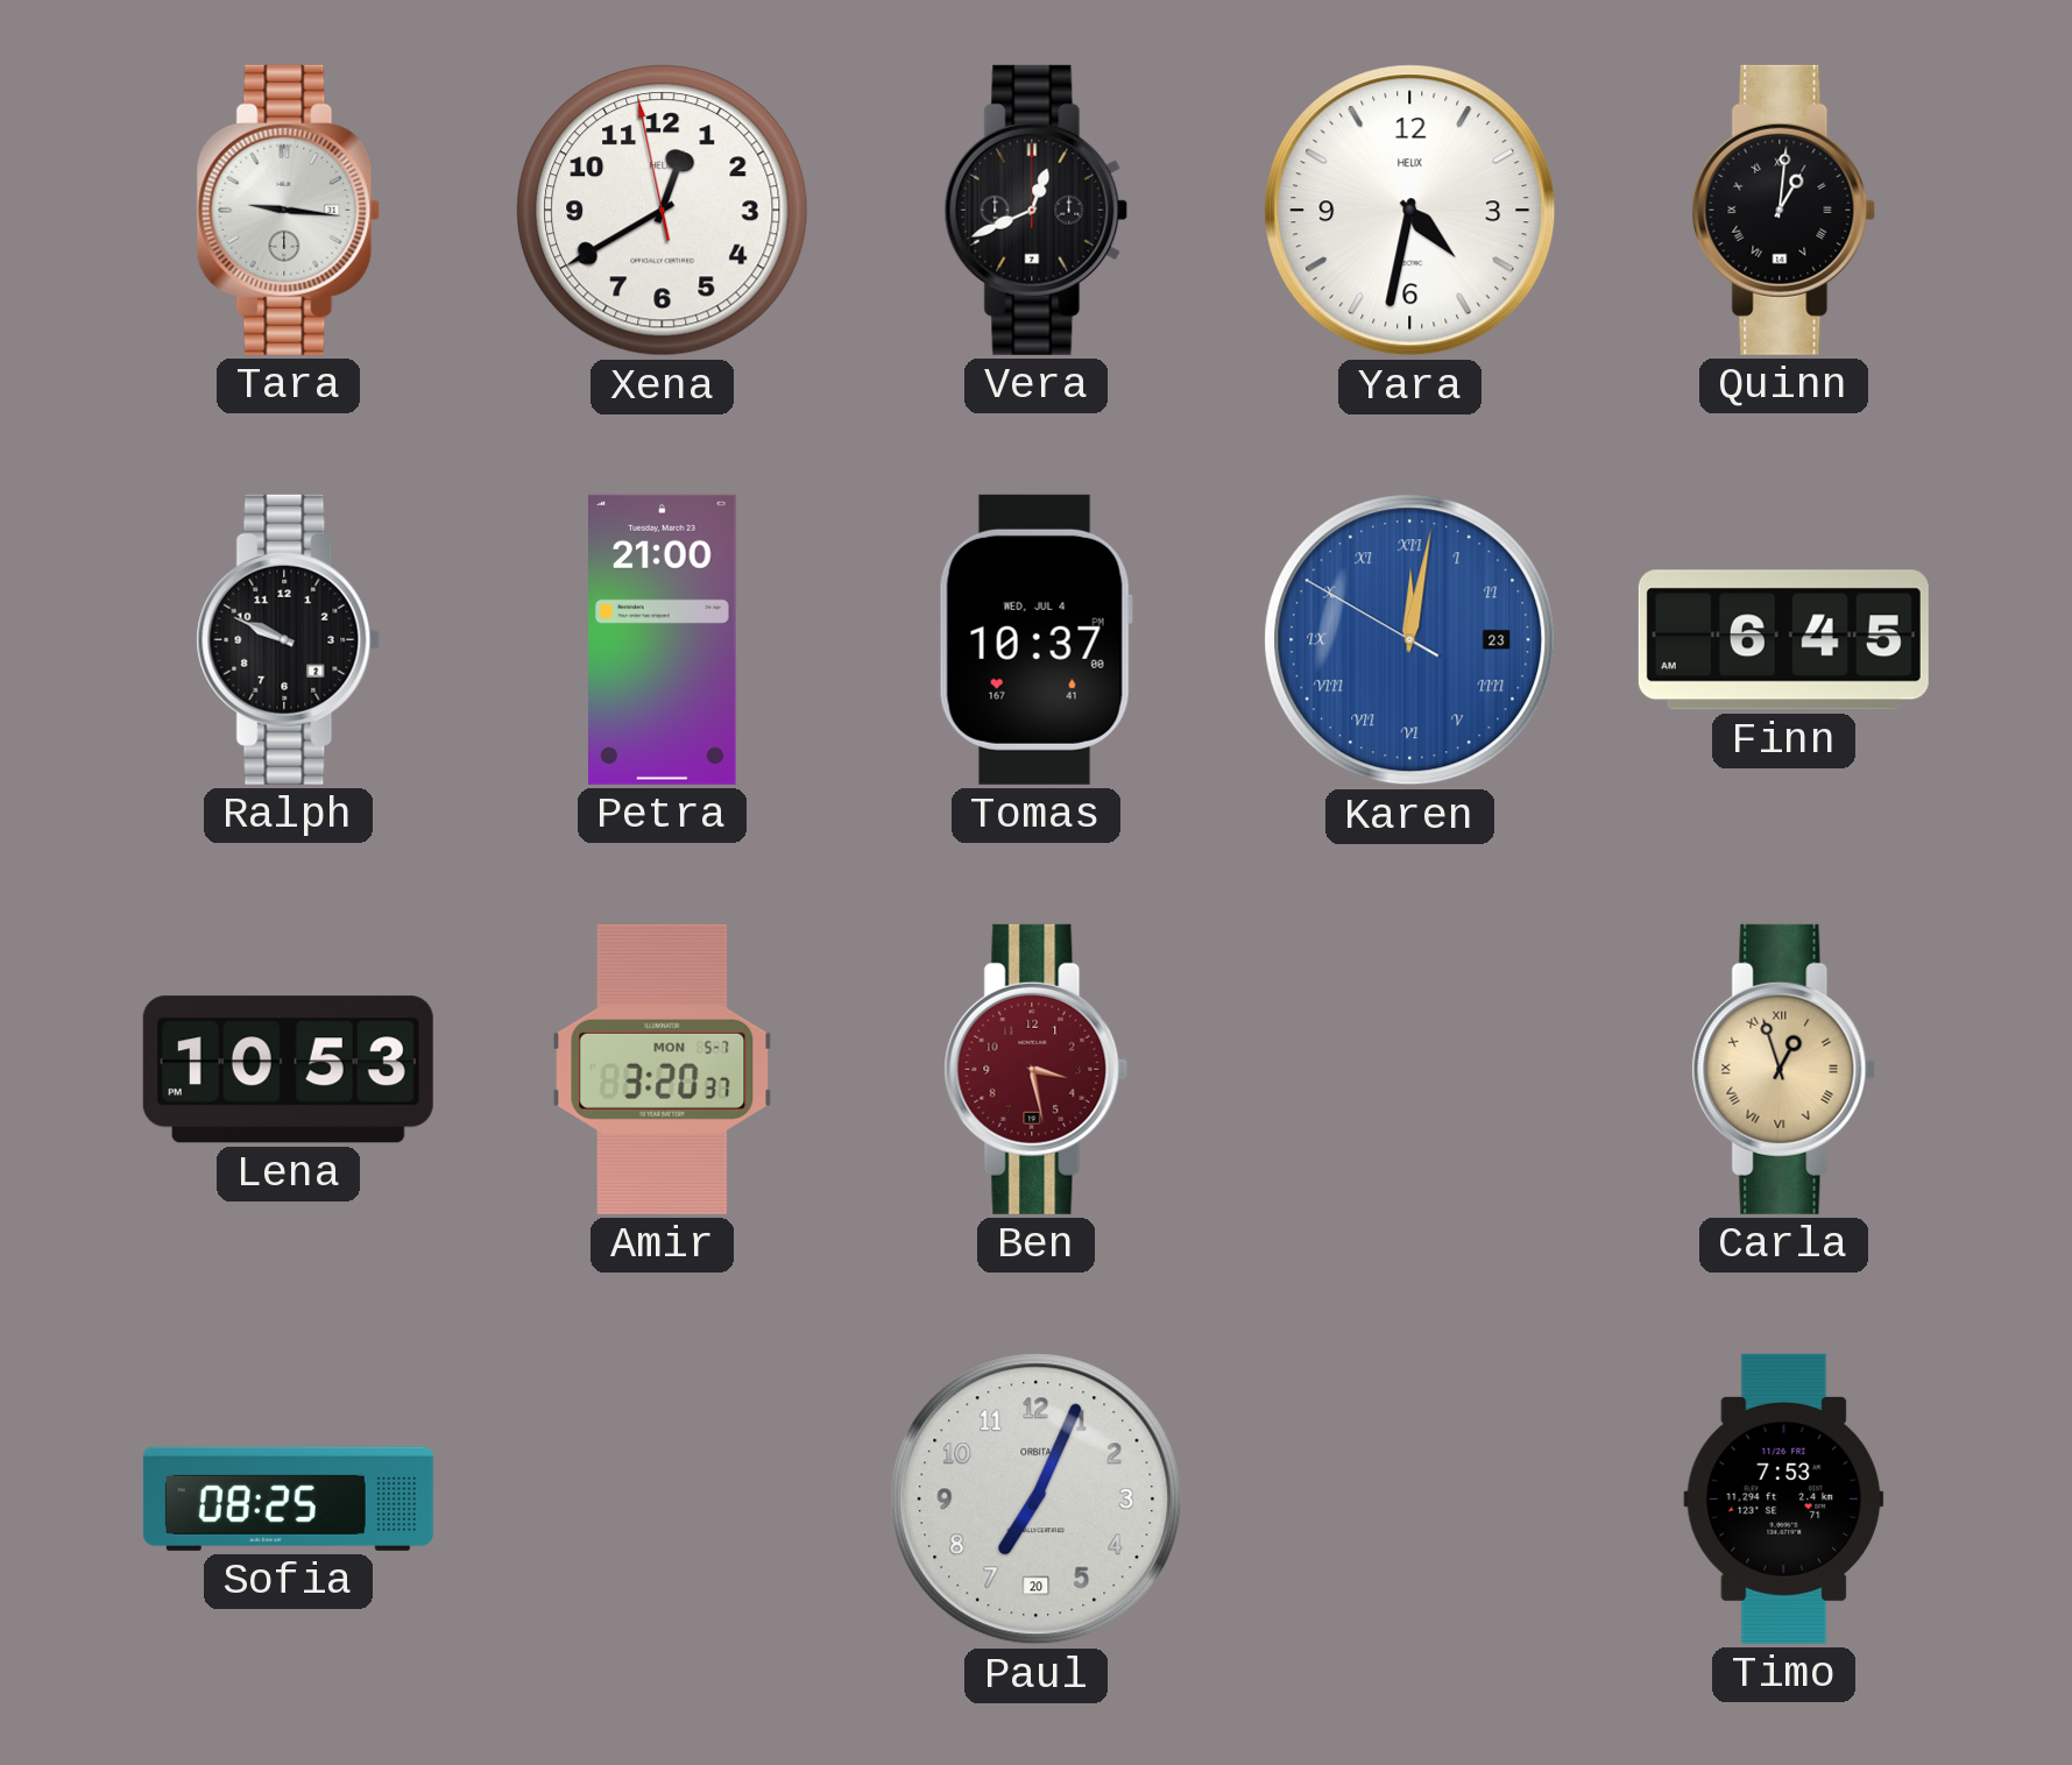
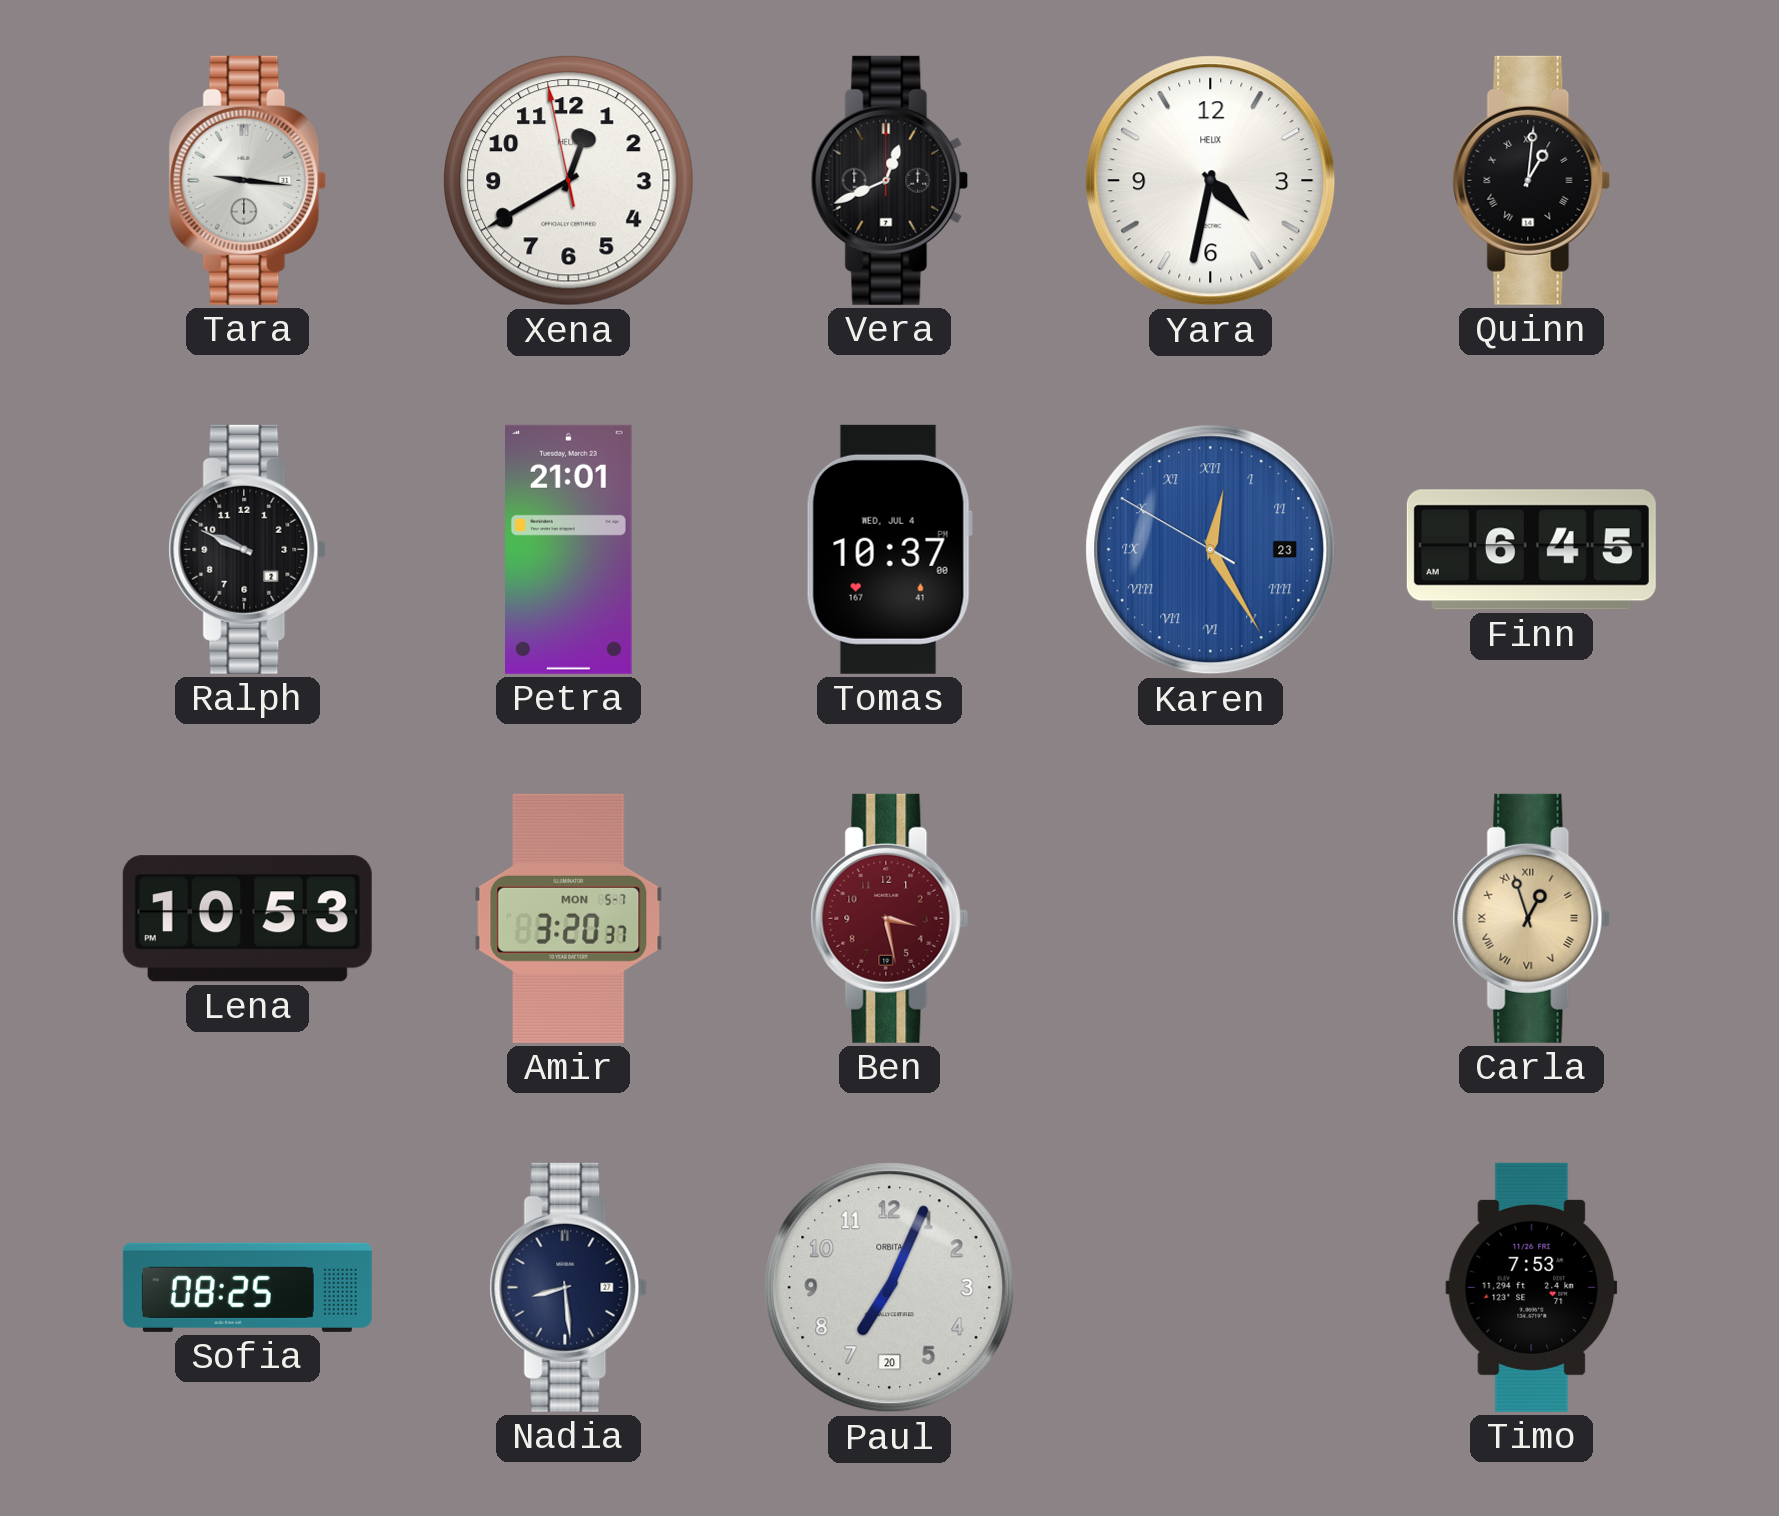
Petra: 21:00 -> 21:01 (569, 549)
Karen: 12:01 -> 12:24 (1211, 550)
Nadia: none -> 8:29 (569, 1287)
